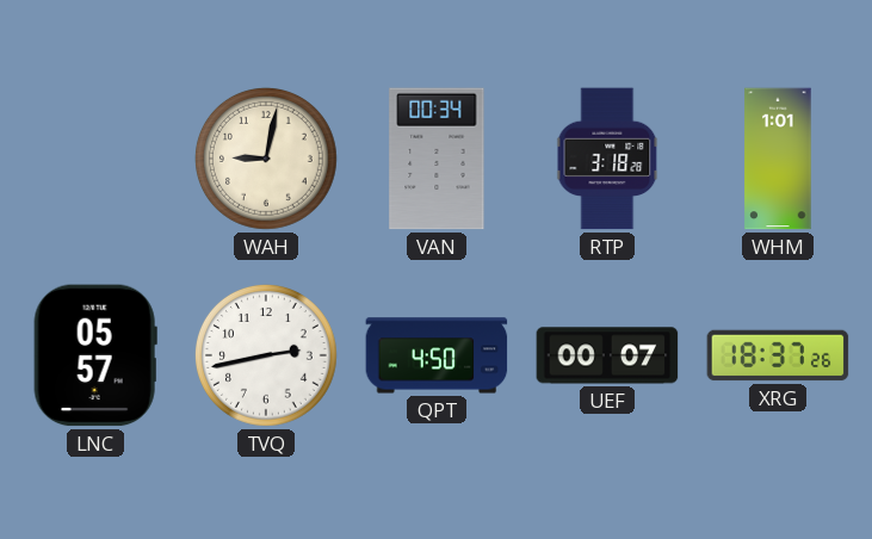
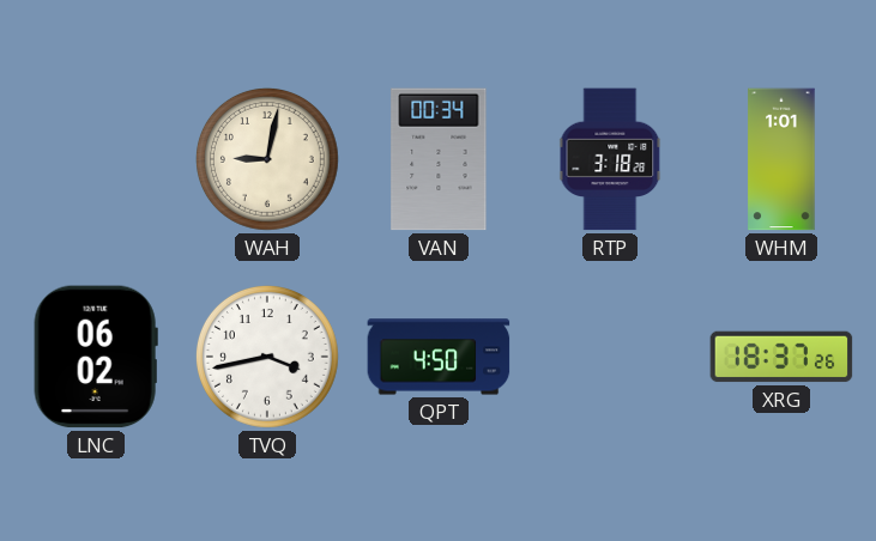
LNC: 05:57 -> 06:02 (96, 357)
TVQ: 2:43 -> 3:43 (267, 357)
UEF: 00:07 -> none (607, 355)
